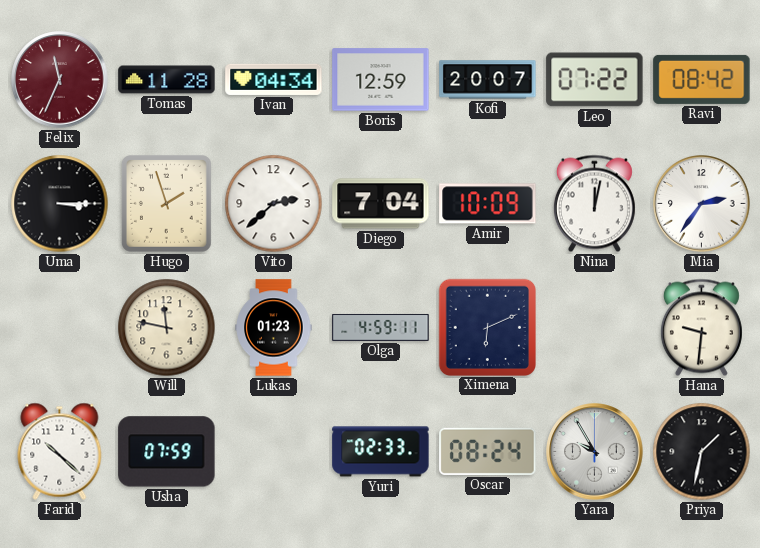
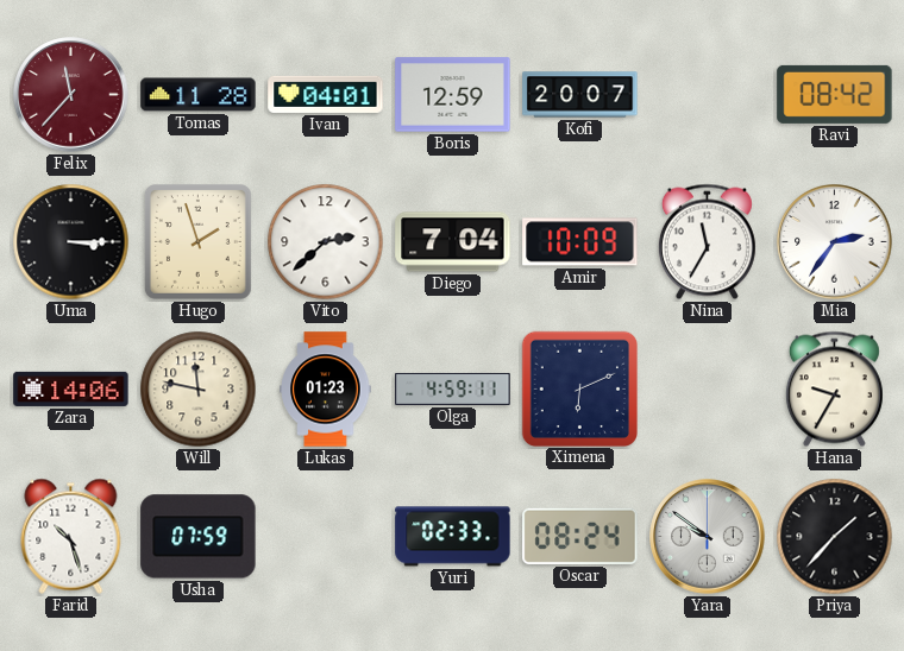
Felix: 11:34 -> 11:37 (71, 95)
Ivan: 04:34 -> 04:01 (326, 94)
Leo: 07:22 -> none (595, 80)
Nina: 12:02 -> 11:35 (707, 242)
Zara: none -> 14:06 (71, 388)
Hana: 9:31 -> 9:35 (834, 390)
Farid: 10:22 -> 10:27 (71, 536)
Yara: 9:55 -> 9:51 (708, 537)
Priya: 1:32 -> 1:37 (835, 537)
